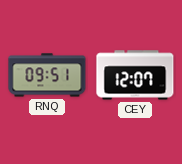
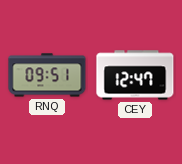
CEY: 12:07 -> 12:47 (135, 75)
